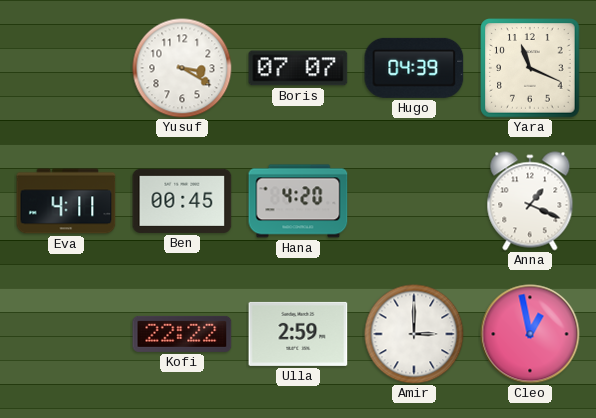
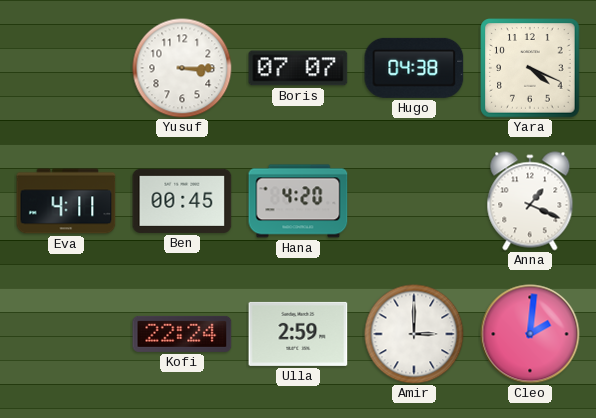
Yusuf: 3:20 -> 3:15 (182, 68)
Hugo: 04:39 -> 04:38 (414, 68)
Yara: 11:19 -> 4:19 (530, 68)
Kofi: 22:22 -> 22:24 (182, 334)
Cleo: 12:58 -> 2:01 (530, 334)
